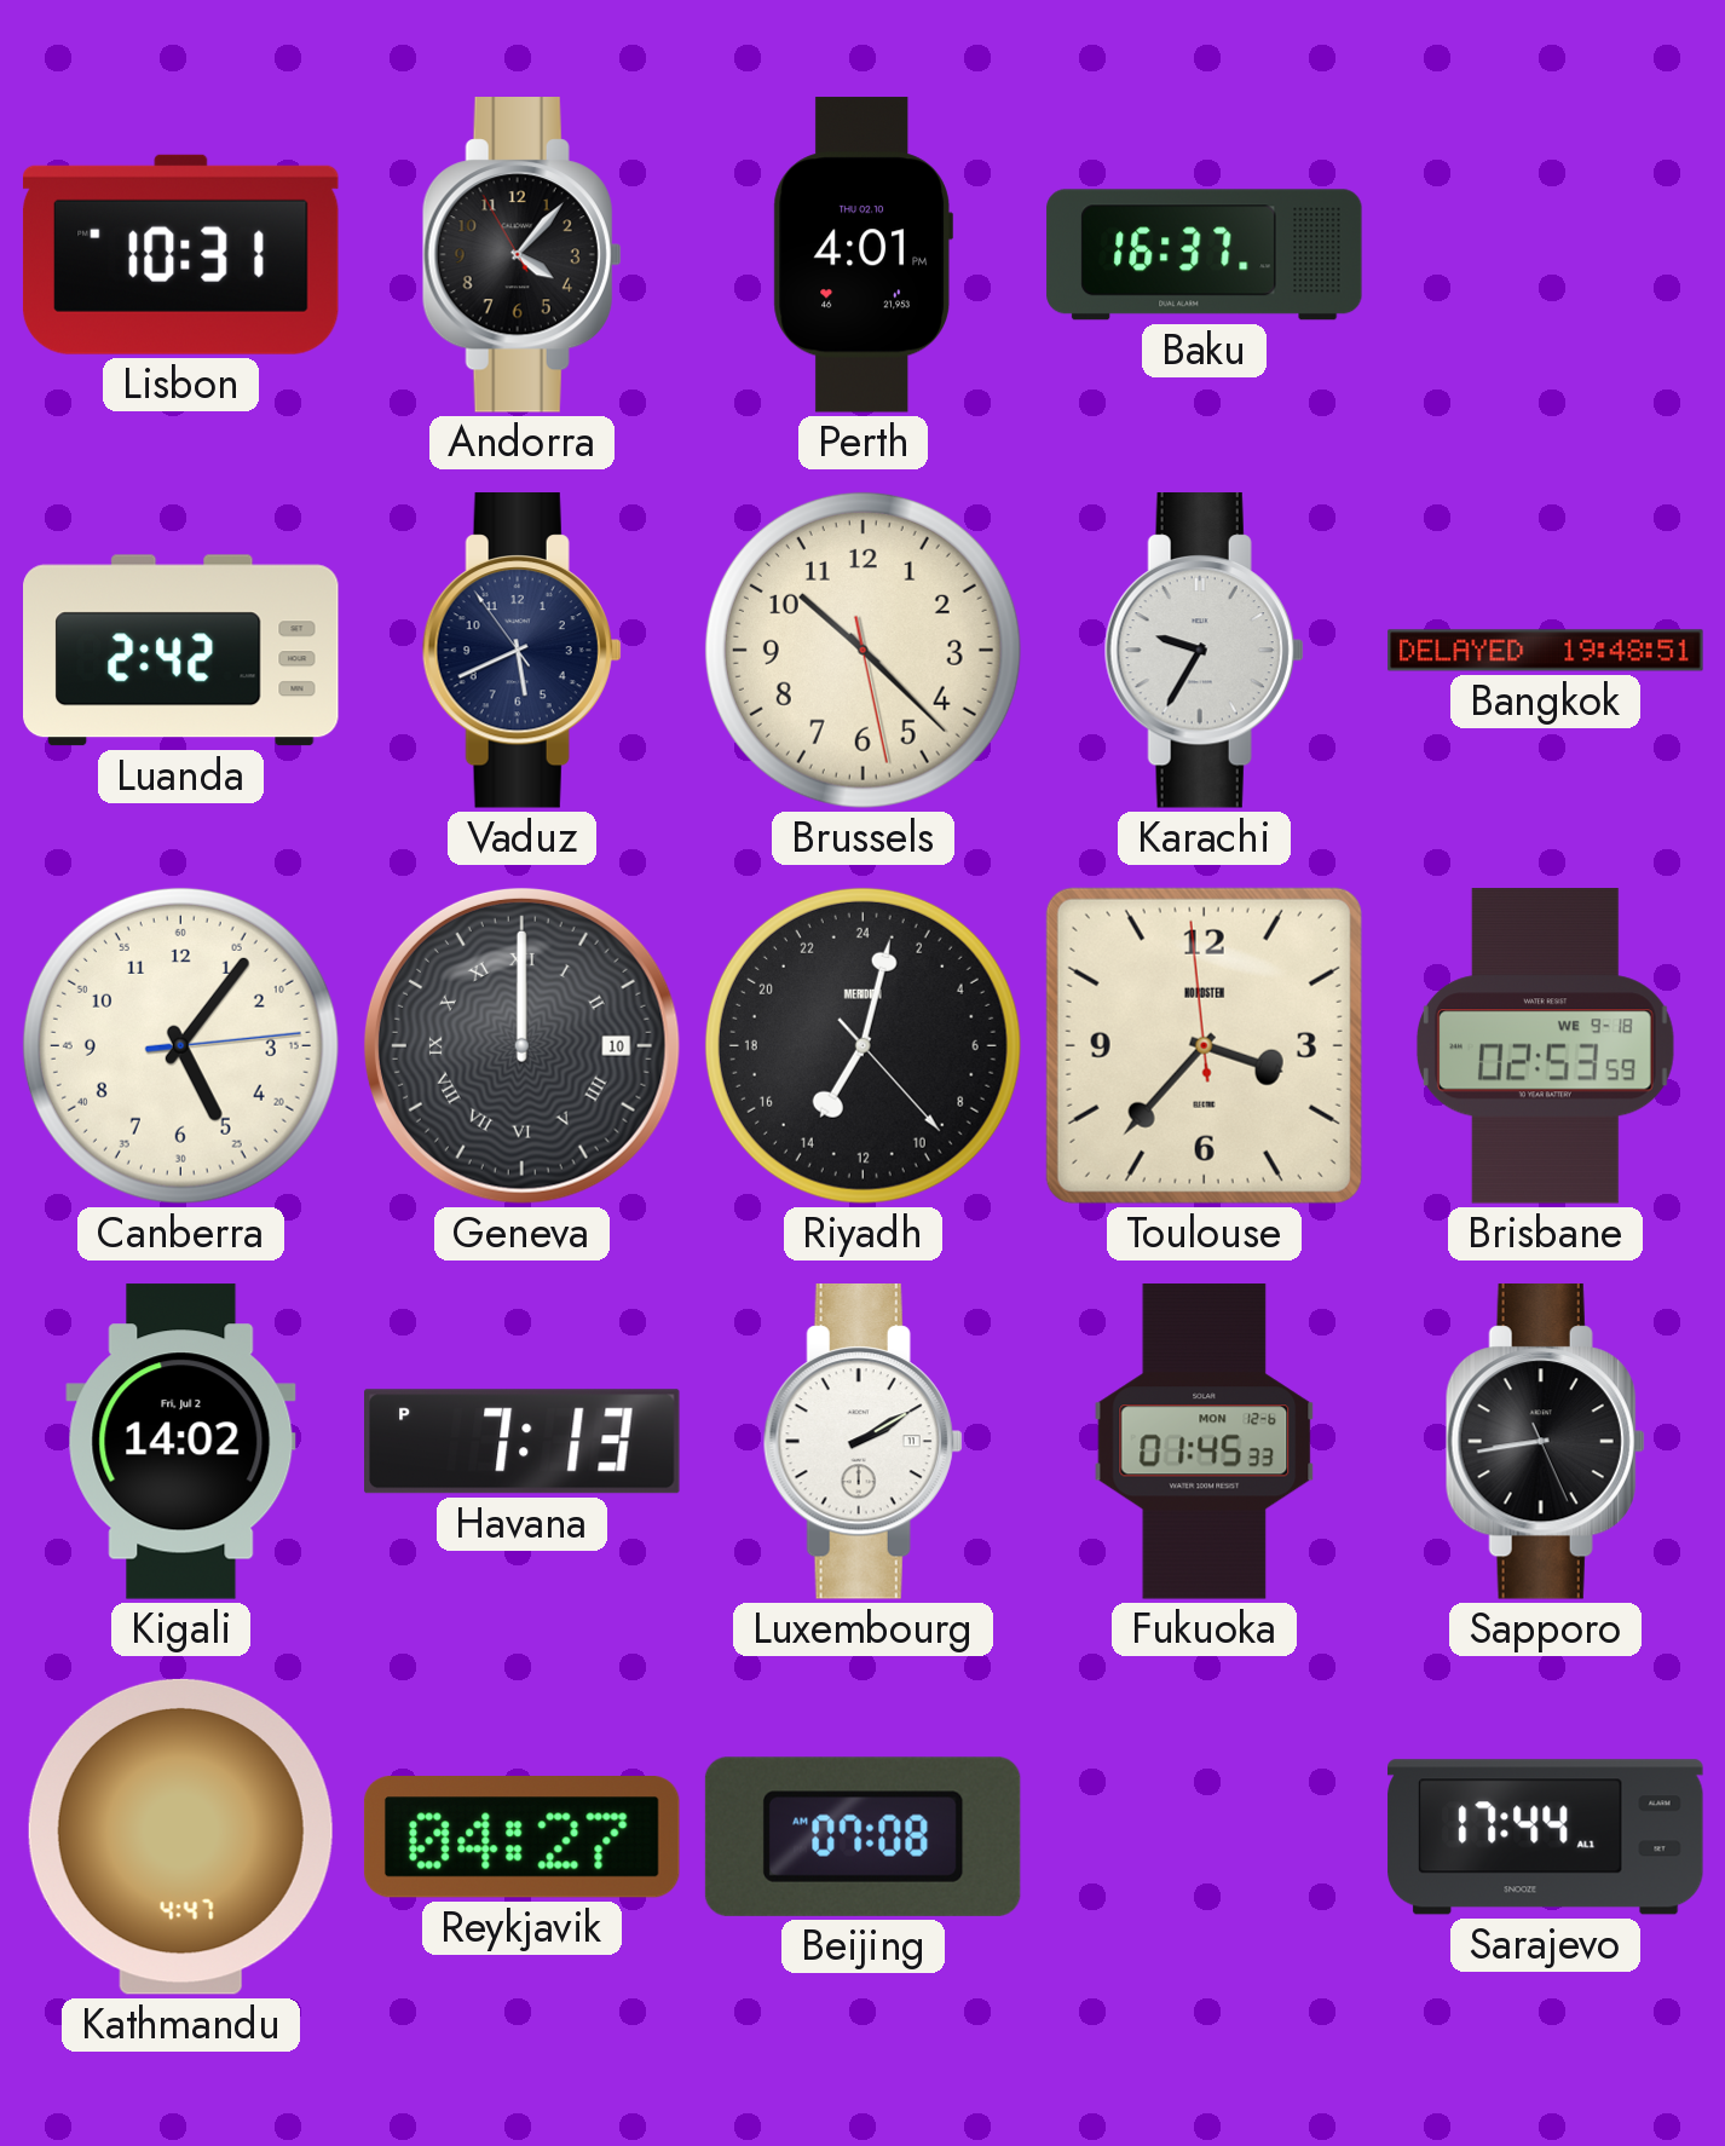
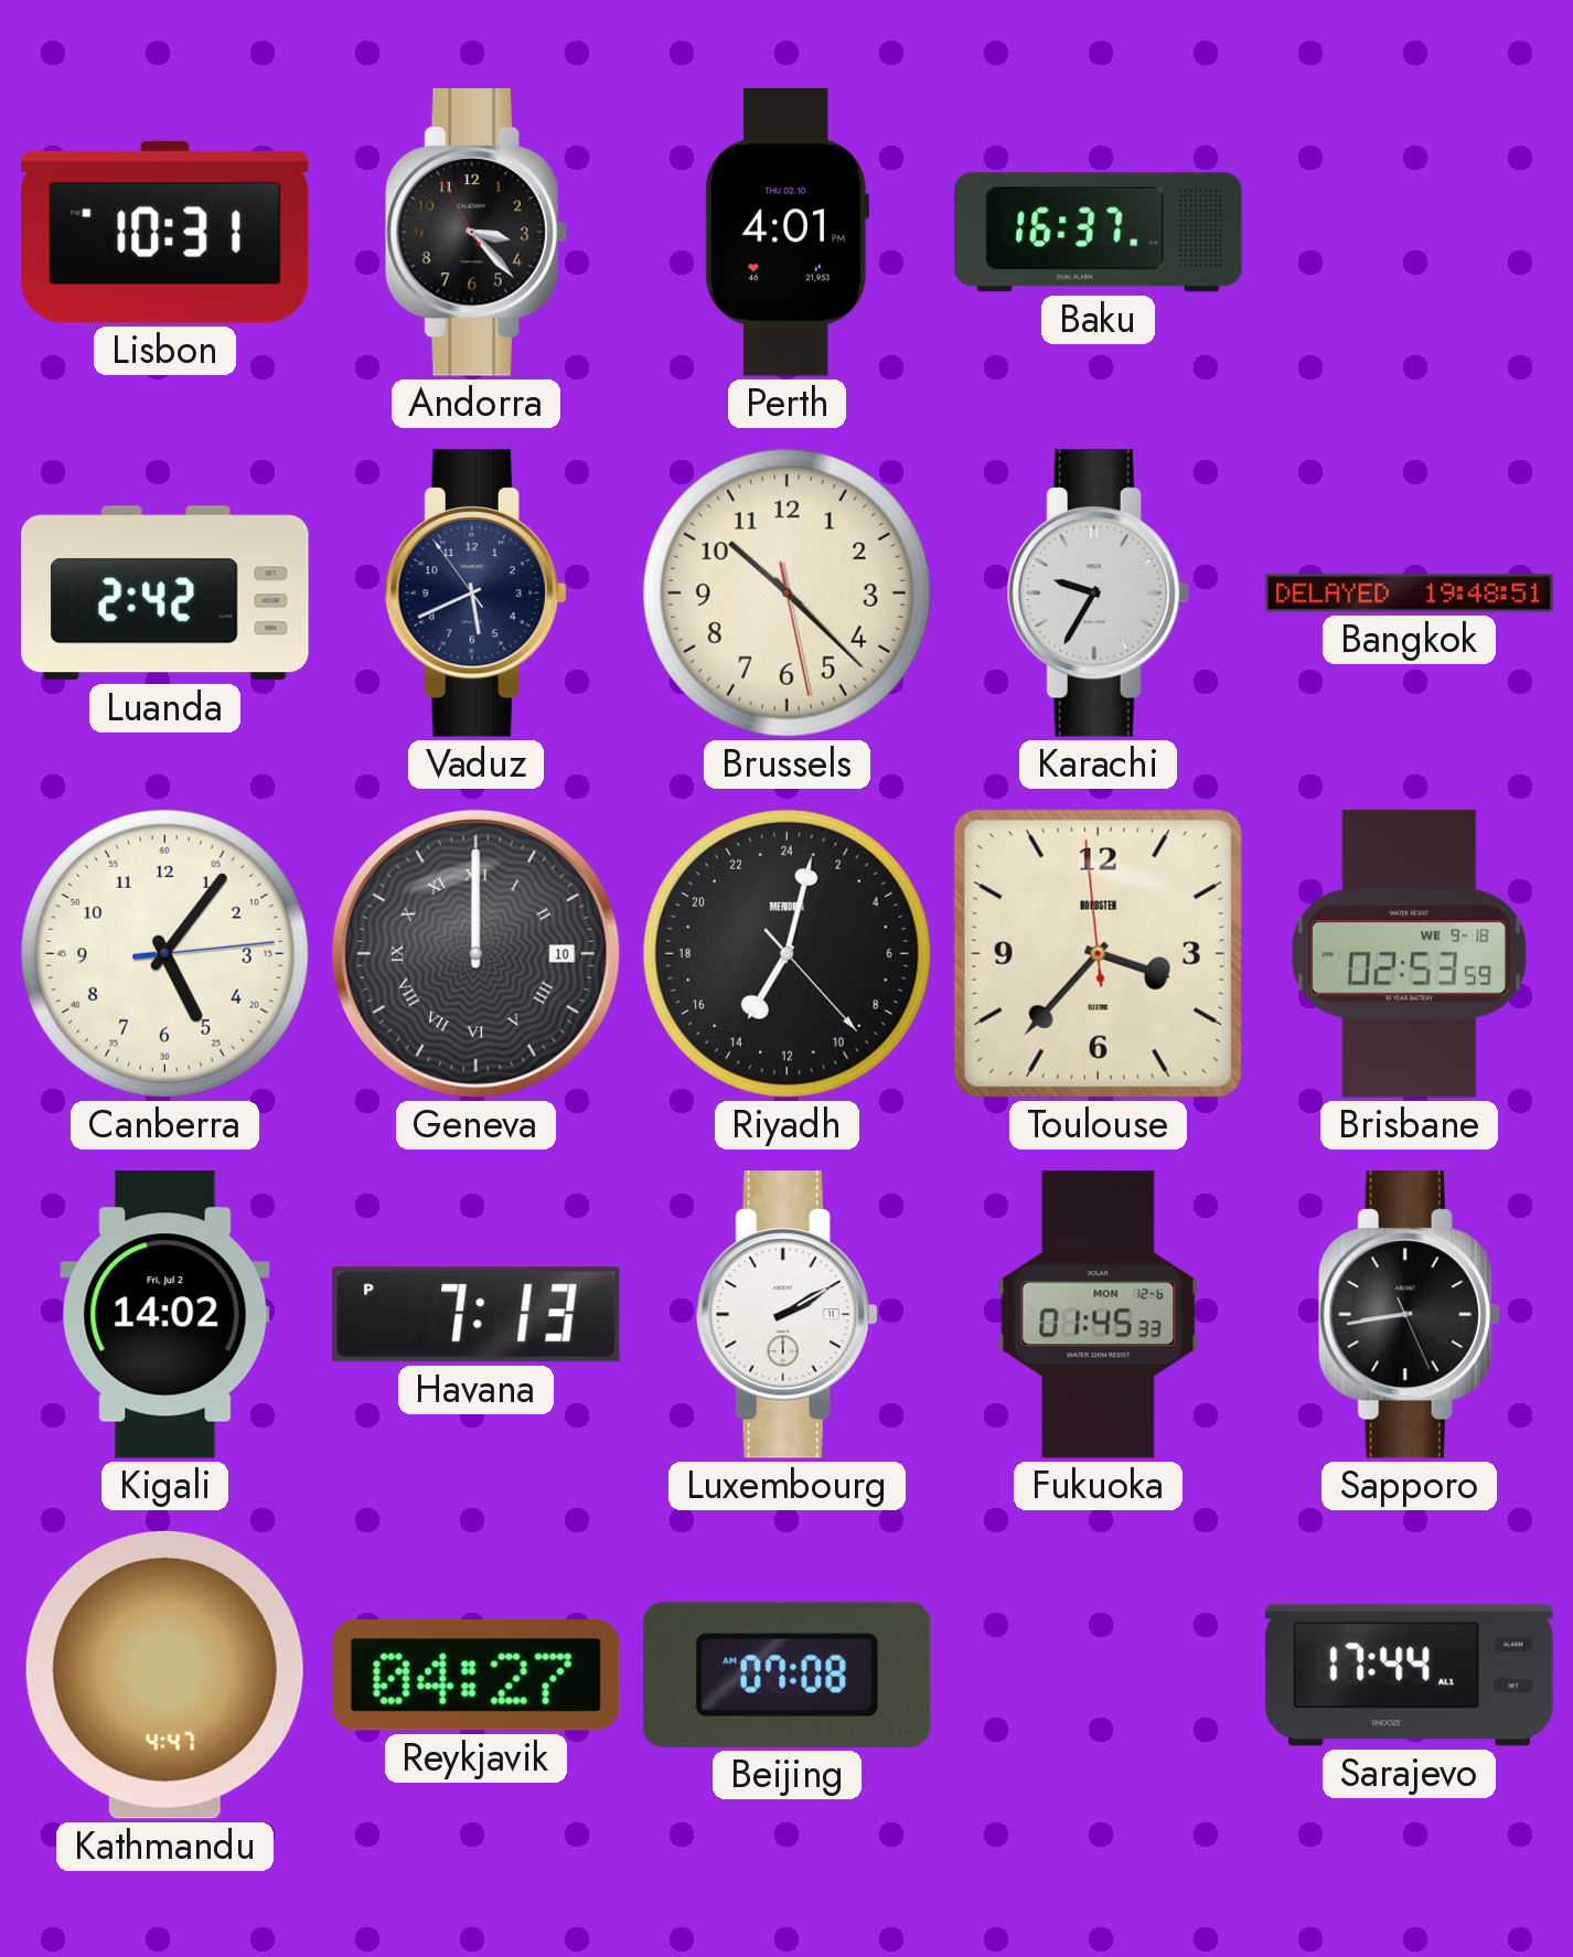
Andorra: 4:06 -> 3:22 (475, 233)
